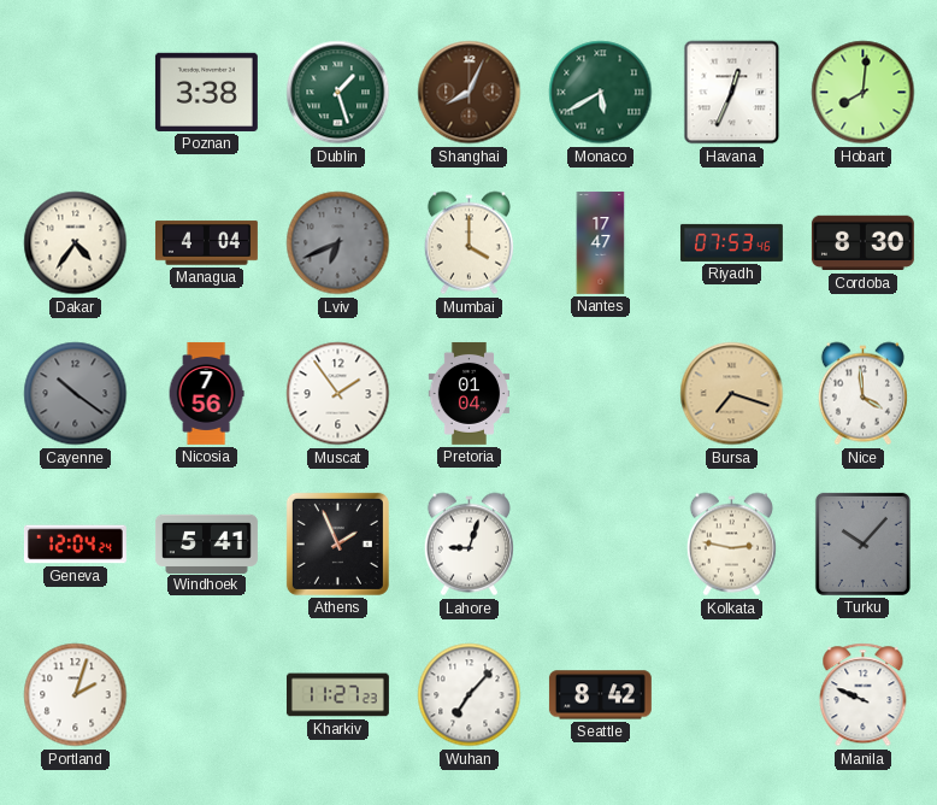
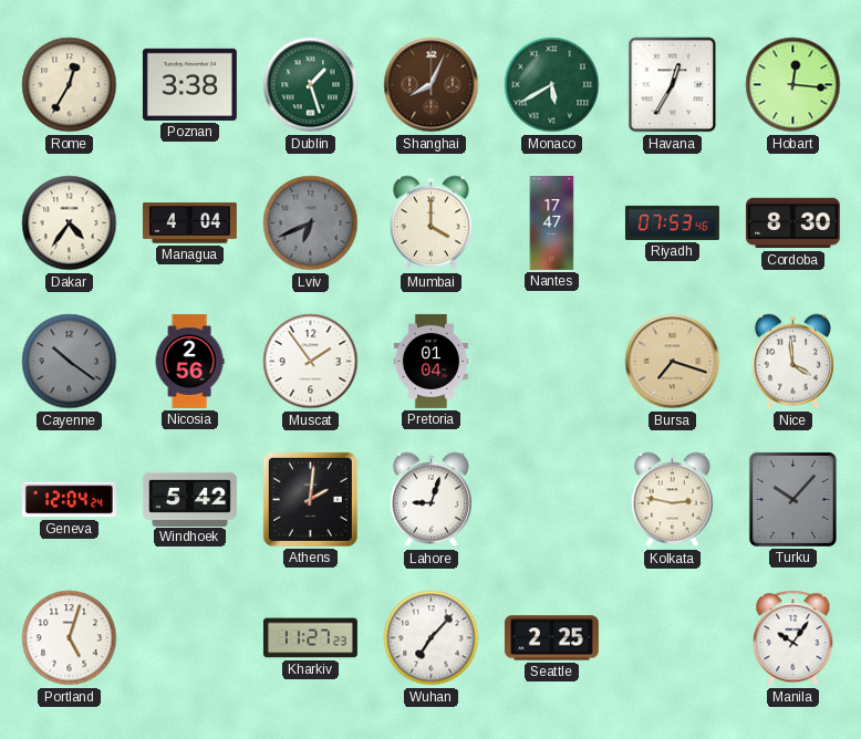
Rome: none -> 12:35 (70, 85)
Havana: 12:34 -> 12:35 (673, 85)
Hobart: 8:01 -> 12:16 (793, 85)
Nicosia: 7:56 -> 2:56 (189, 361)
Windhoek: 5:41 -> 5:42 (189, 499)
Athens: 1:56 -> 2:01 (310, 499)
Portland: 2:03 -> 5:03 (70, 638)
Seattle: 8:42 -> 2:25 (551, 638)
Manila: 9:49 -> 10:06 (793, 638)
